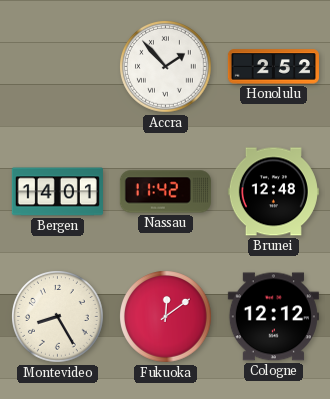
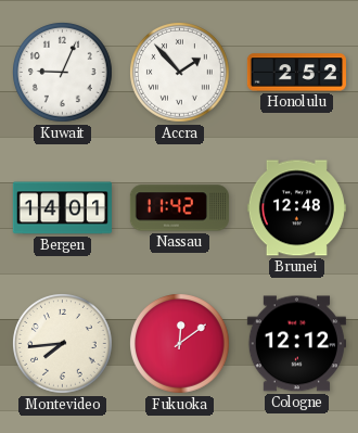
Kuwait: none -> 9:04 (63, 73)
Montevideo: 8:25 -> 7:44 (63, 344)
